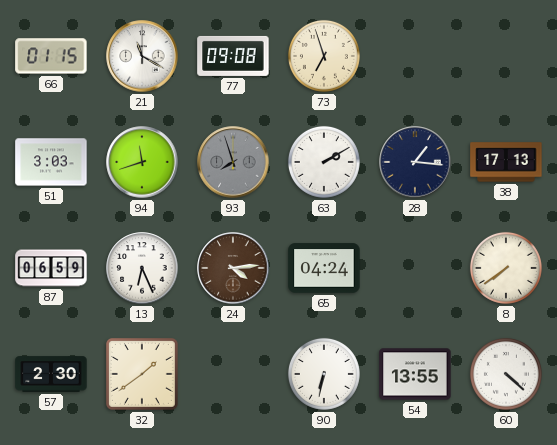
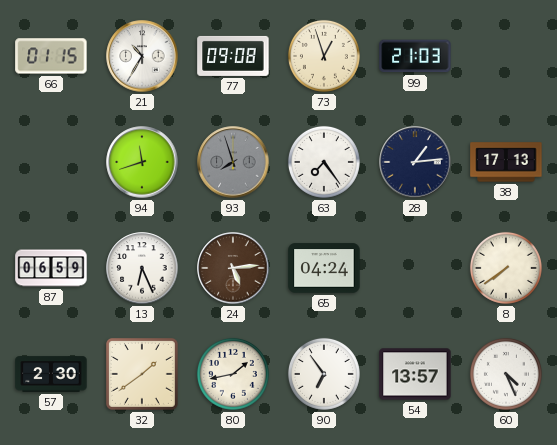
21: 11:20 -> 10:35 (142, 56)
73: 6:57 -> 12:57 (324, 56)
99: none -> 21:03 (415, 56)
51: 3:03 -> none (51, 162)
63: 2:10 -> 7:24 (324, 162)
28: 1:16 -> 1:14 (415, 162)
24: 4:14 -> 5:14 (233, 268)
80: none -> 1:43 (233, 374)
90: 6:32 -> 6:54 (324, 374)
54: 13:55 -> 13:57 (415, 374)
60: 4:22 -> 4:26 (506, 374)
